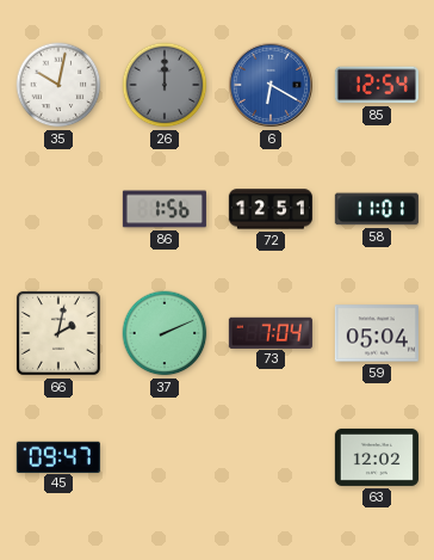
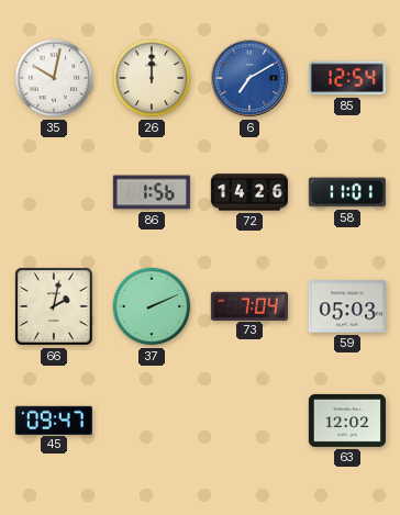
26 dial: grey -> cream (152, 78)
6: 6:20 -> 7:10 (249, 78)
72: 12:51 -> 14:26 (249, 192)
59: 05:04 -> 05:03 (347, 306)
